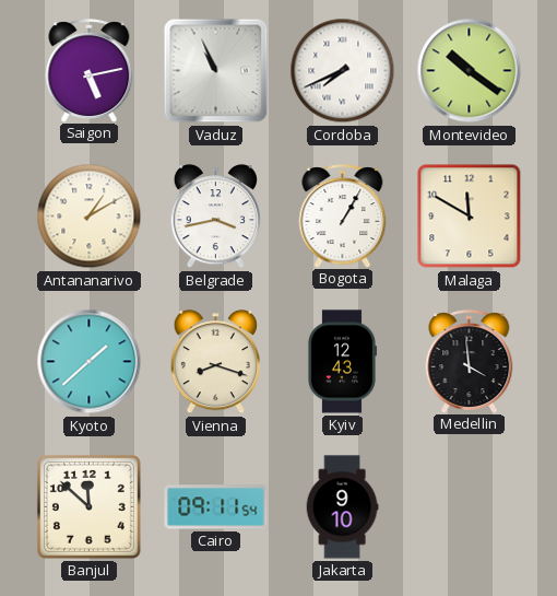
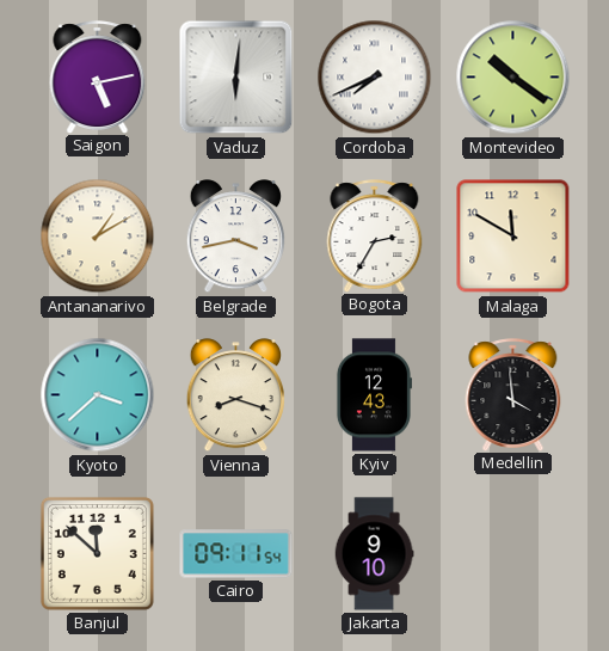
Vaduz: 10:56 -> 6:01 (236, 78)
Bogota: 1:05 -> 2:35 (375, 235)
Kyoto: 1:38 -> 3:38 (98, 395)
